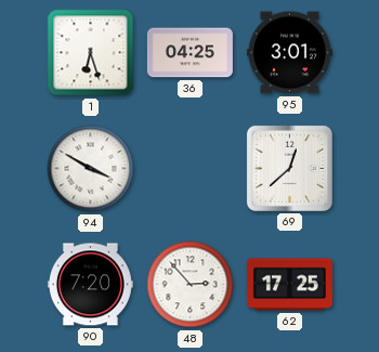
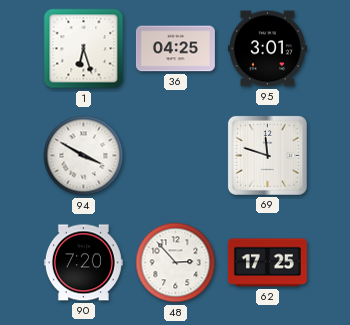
69: 12:38 -> 11:48 (267, 155)
